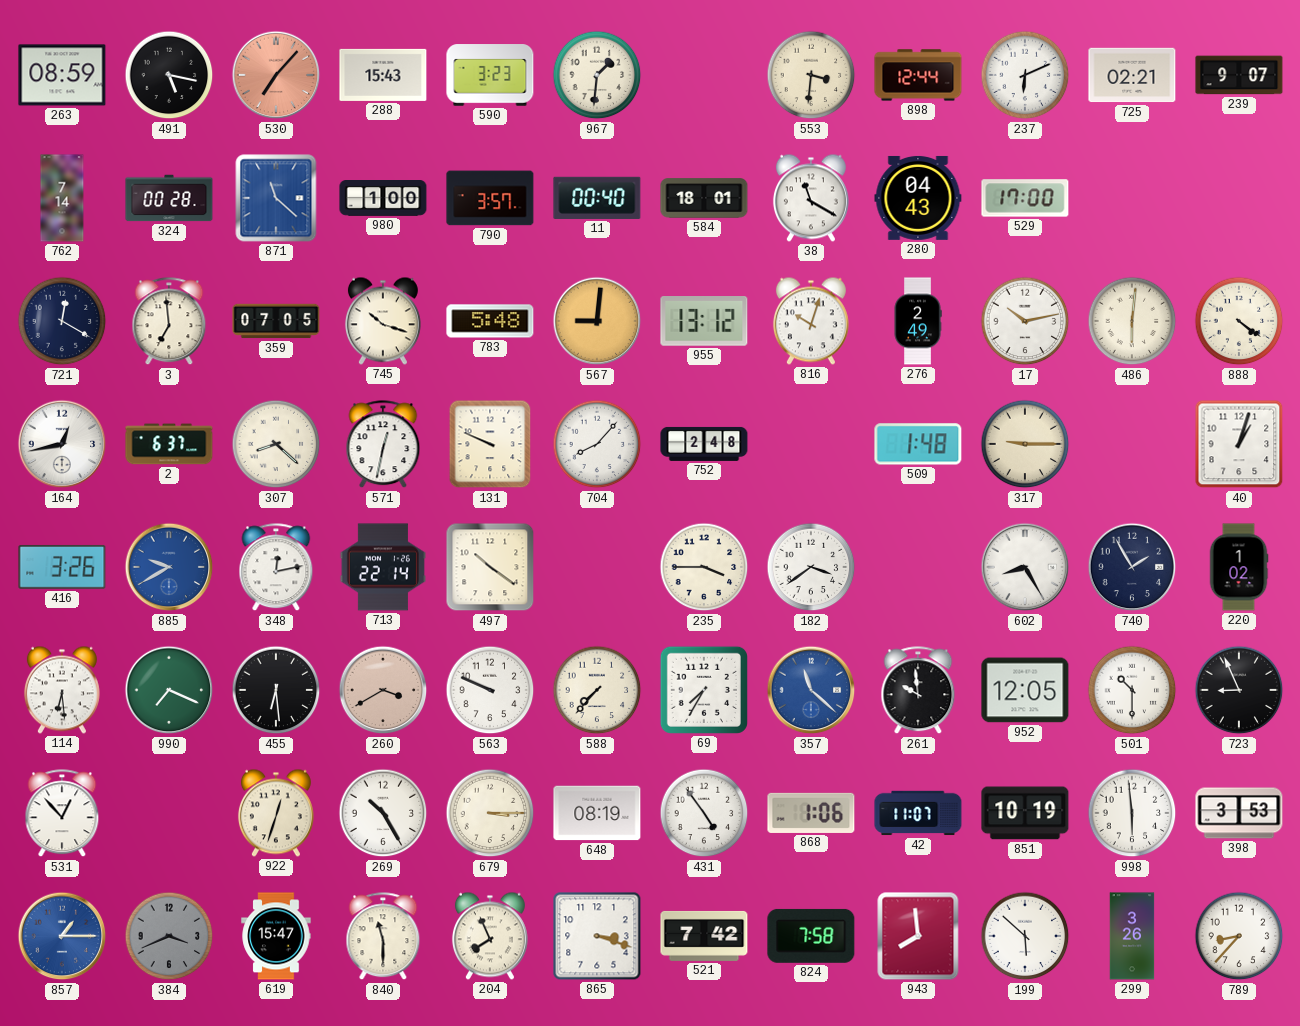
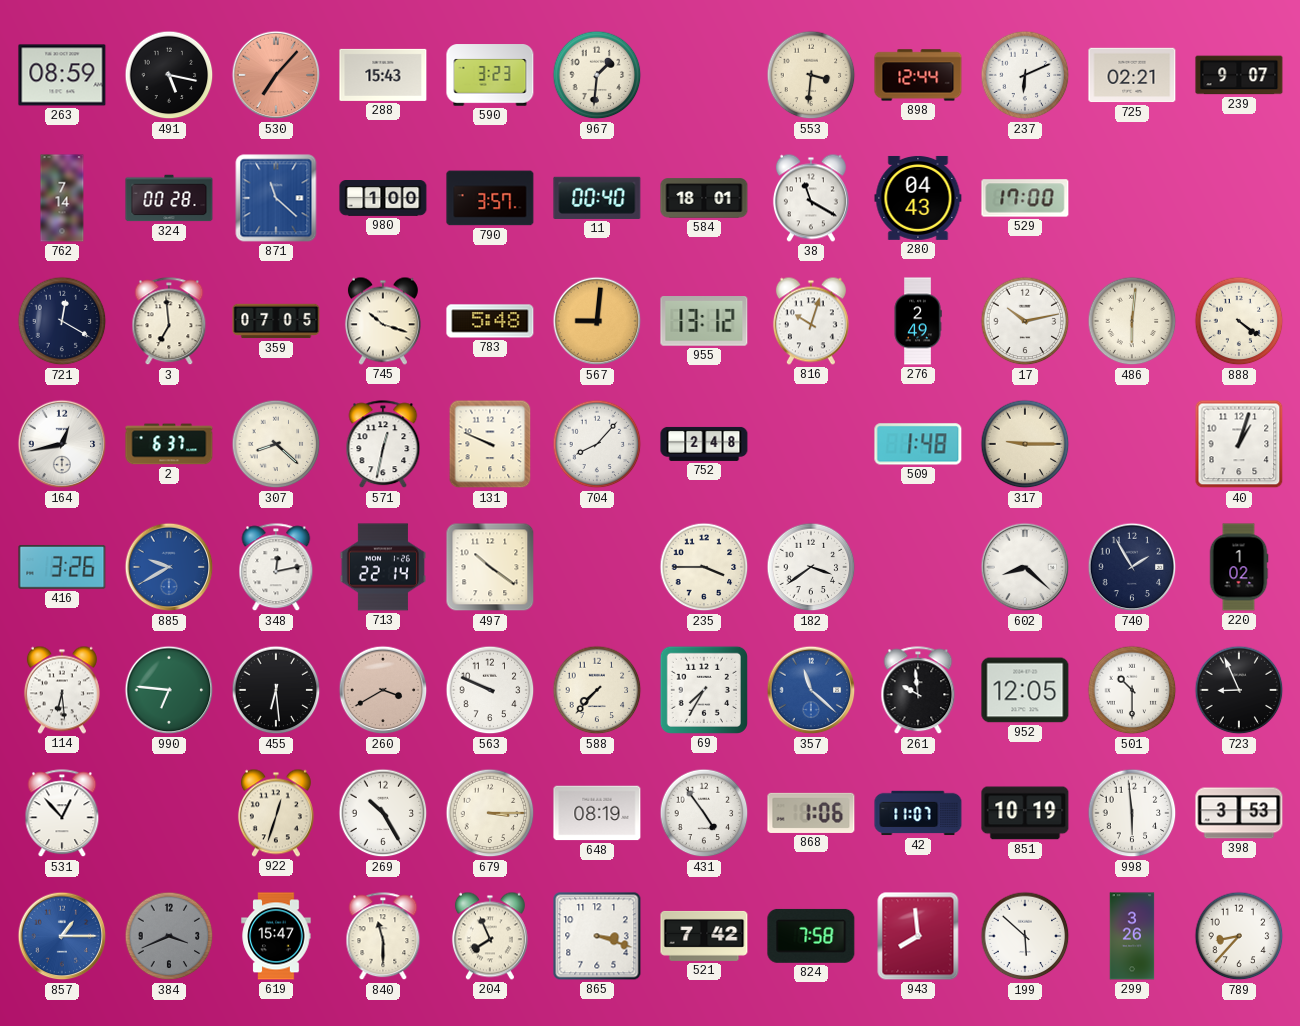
602: 8:25 -> 8:22 (1025, 567)
990: 7:19 -> 6:46 (169, 690)
